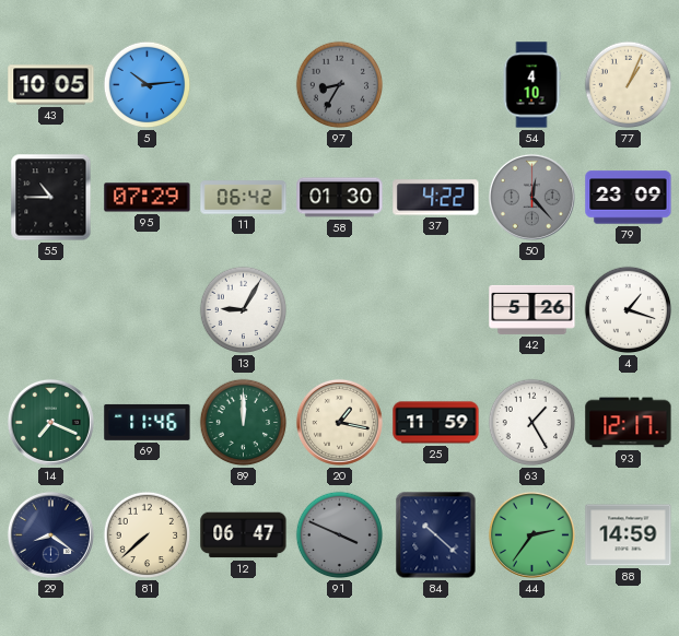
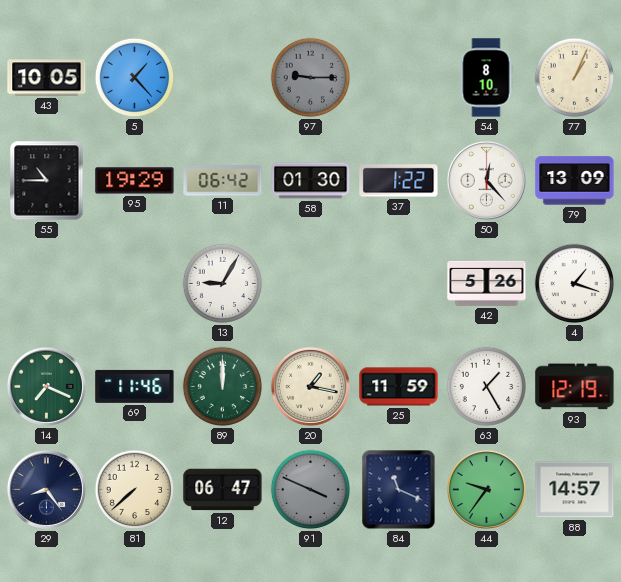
5: 10:14 -> 1:23 (135, 78)
97: 8:35 -> 9:15 (311, 78)
54: 4:10 -> 8:10 (486, 78)
95: 07:29 -> 19:29 (135, 181)
37: 4:22 -> 1:22 (399, 181)
50 dial: grey -> white (486, 180)
79: 23:09 -> 13:09 (575, 181)
93: 12:17 -> 12:19 (575, 387)
29: 8:21 -> 8:24 (46, 489)
84: 10:22 -> 11:19 (399, 490)
44: 2:36 -> 9:36 (486, 489)
88: 14:59 -> 14:57 (575, 490)
